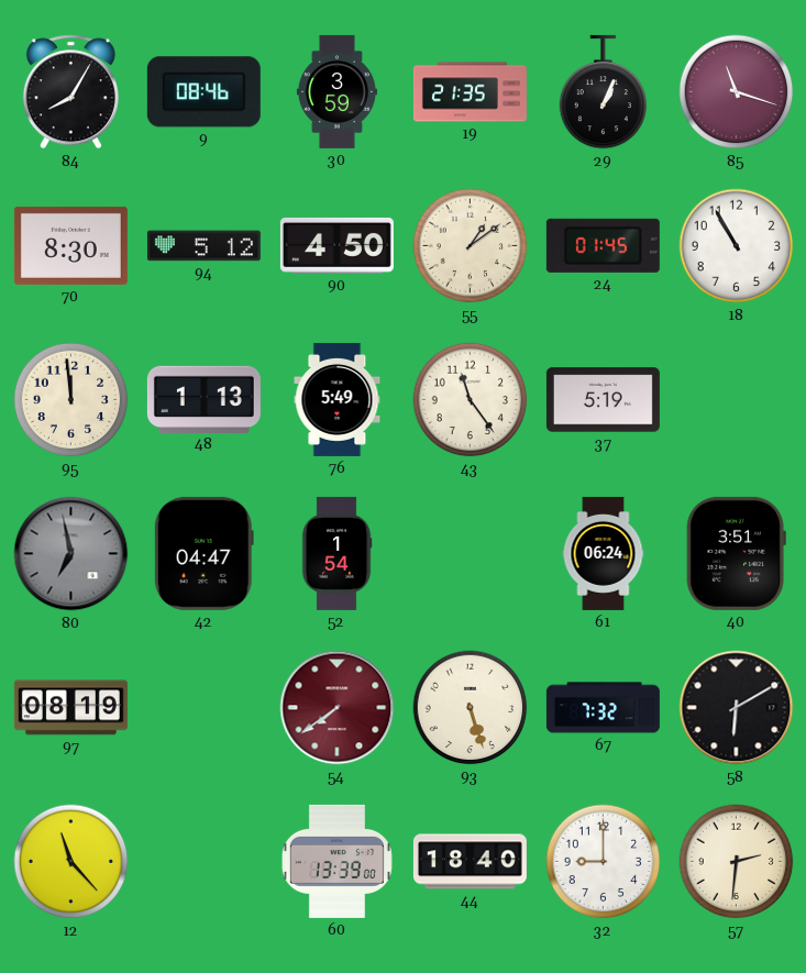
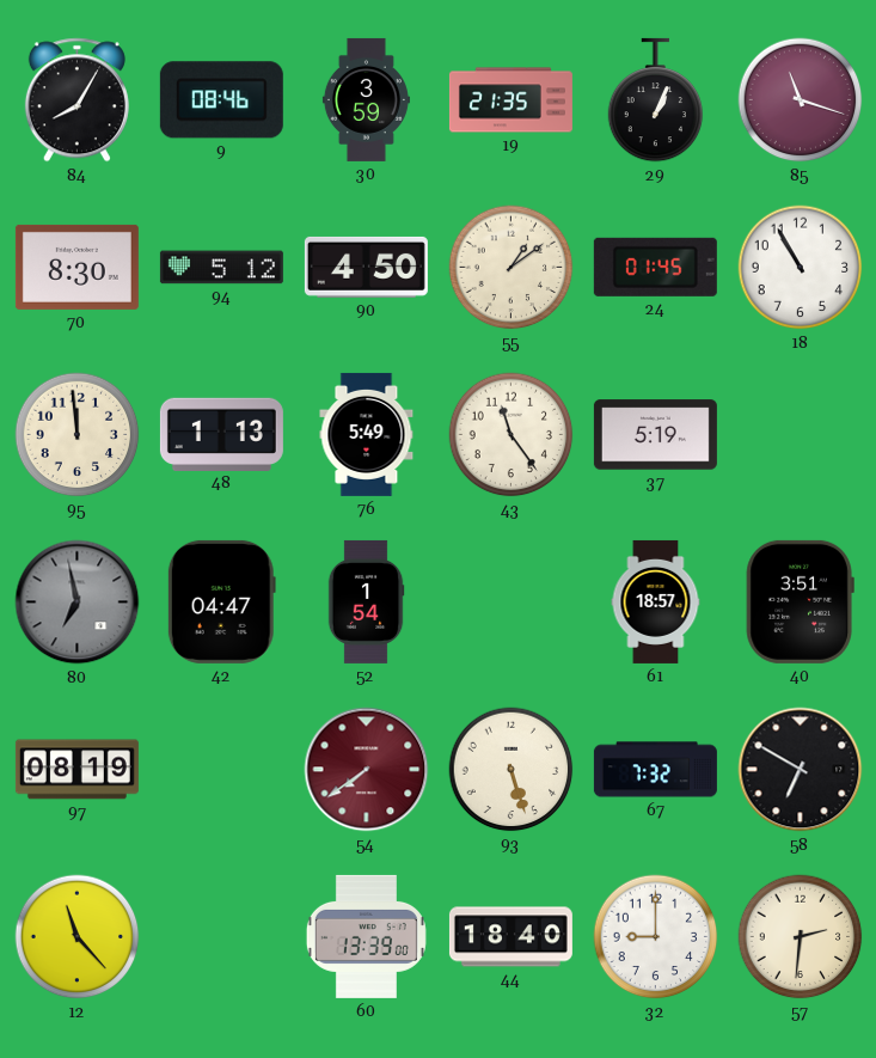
61: 06:24 -> 18:57 (656, 601)
58: 6:10 -> 6:50 (801, 770)
